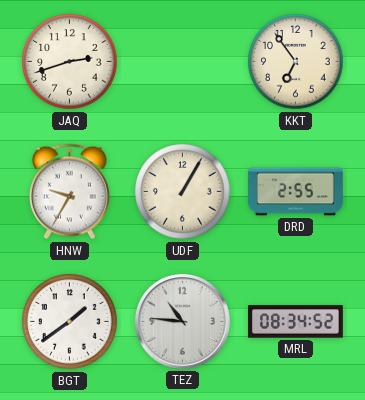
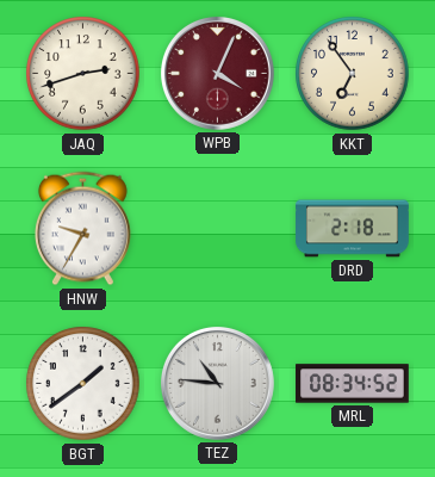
WPB: none -> 4:04 (217, 73)
UDF: 1:05 -> none (183, 192)
DRD: 2:55 -> 2:18 (353, 229)
